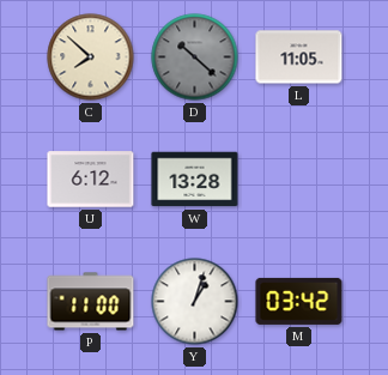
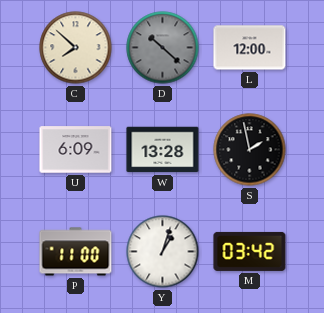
L: 11:05 -> 12:00 (250, 48)
U: 6:12 -> 6:09 (76, 150)
S: none -> 1:58 (250, 150)
